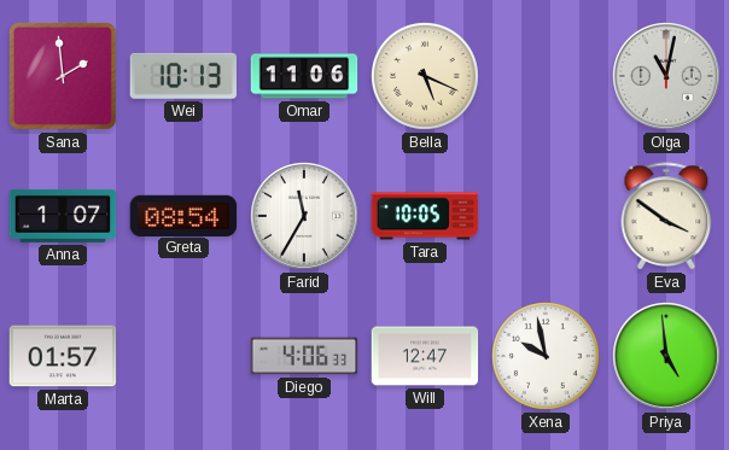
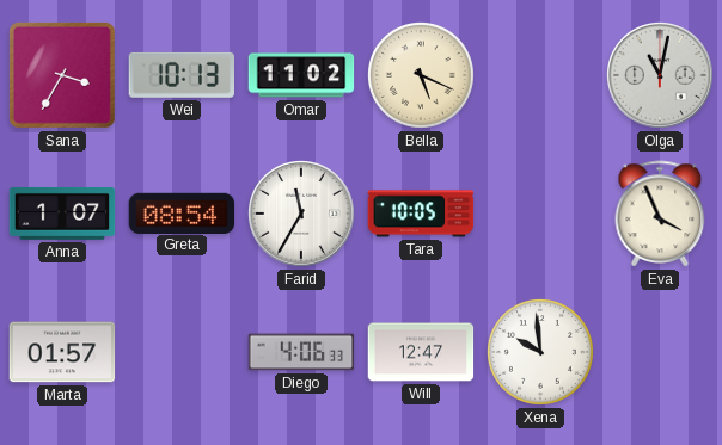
Sana: 1:59 -> 3:35 (62, 75)
Omar: 11:06 -> 11:02 (301, 75)
Eva: 3:51 -> 3:56 (660, 214)
Xena: 9:58 -> 9:59 (541, 353)
Priya: 4:59 -> none (667, 357)
